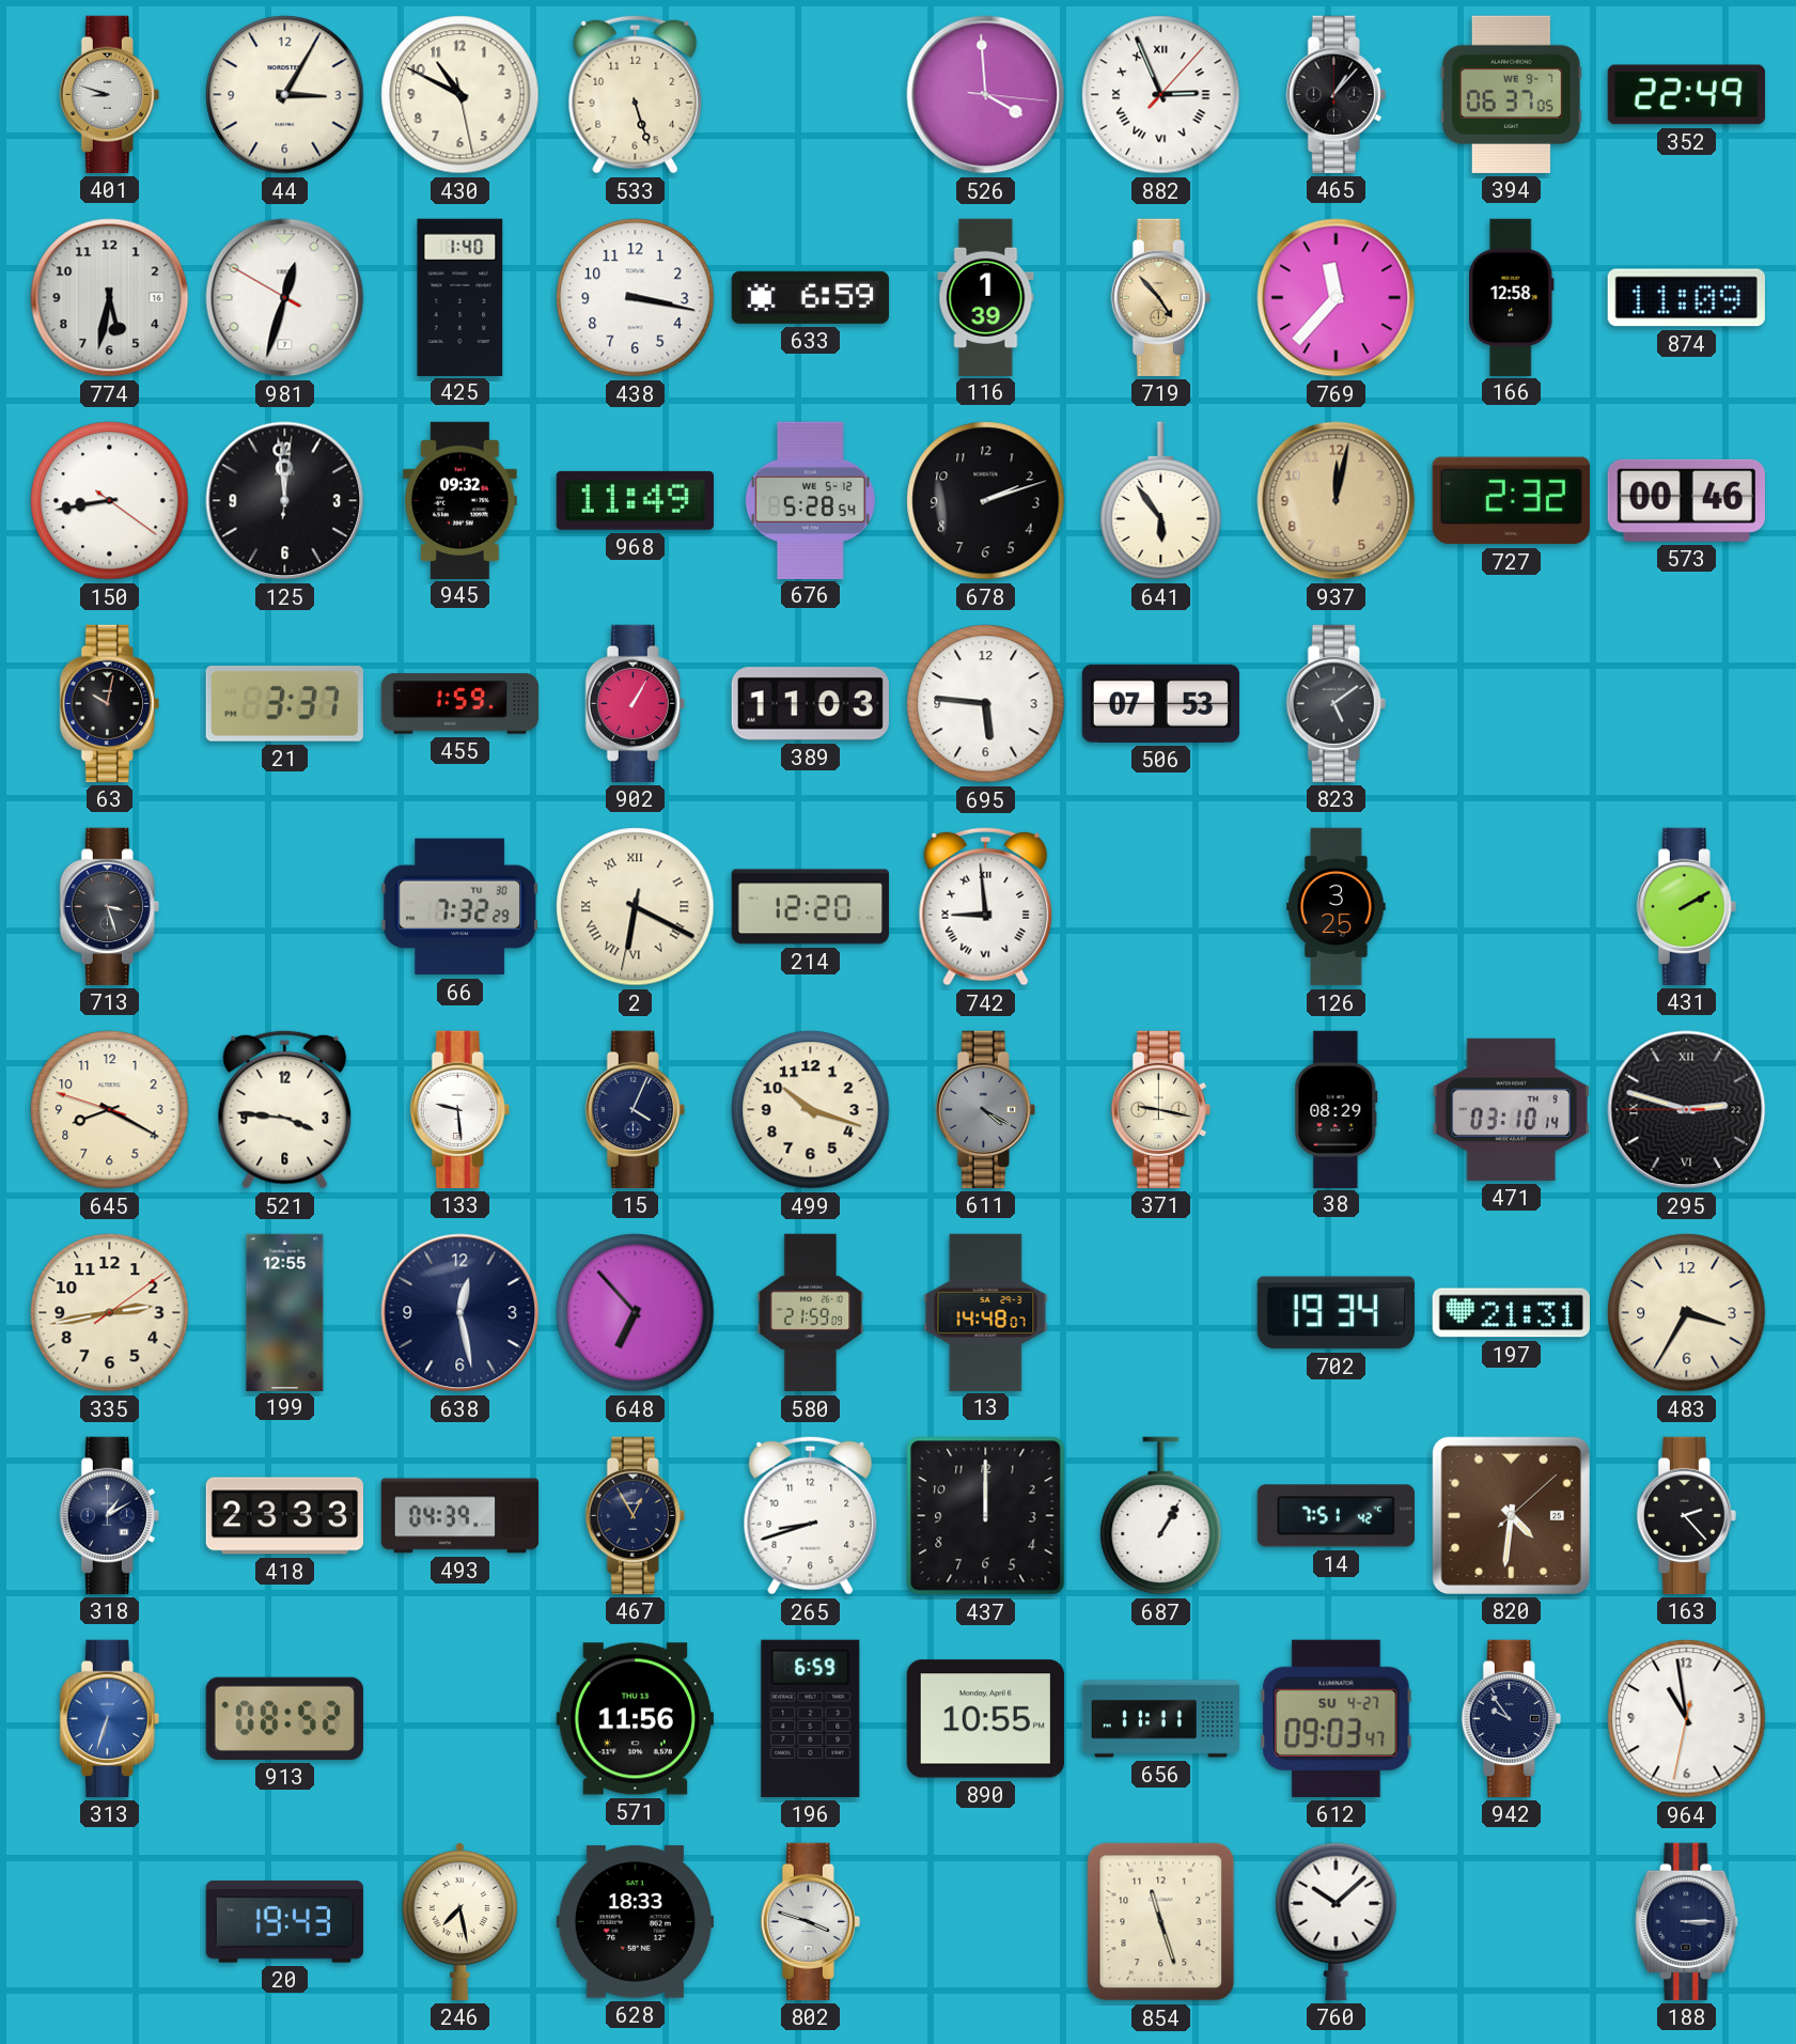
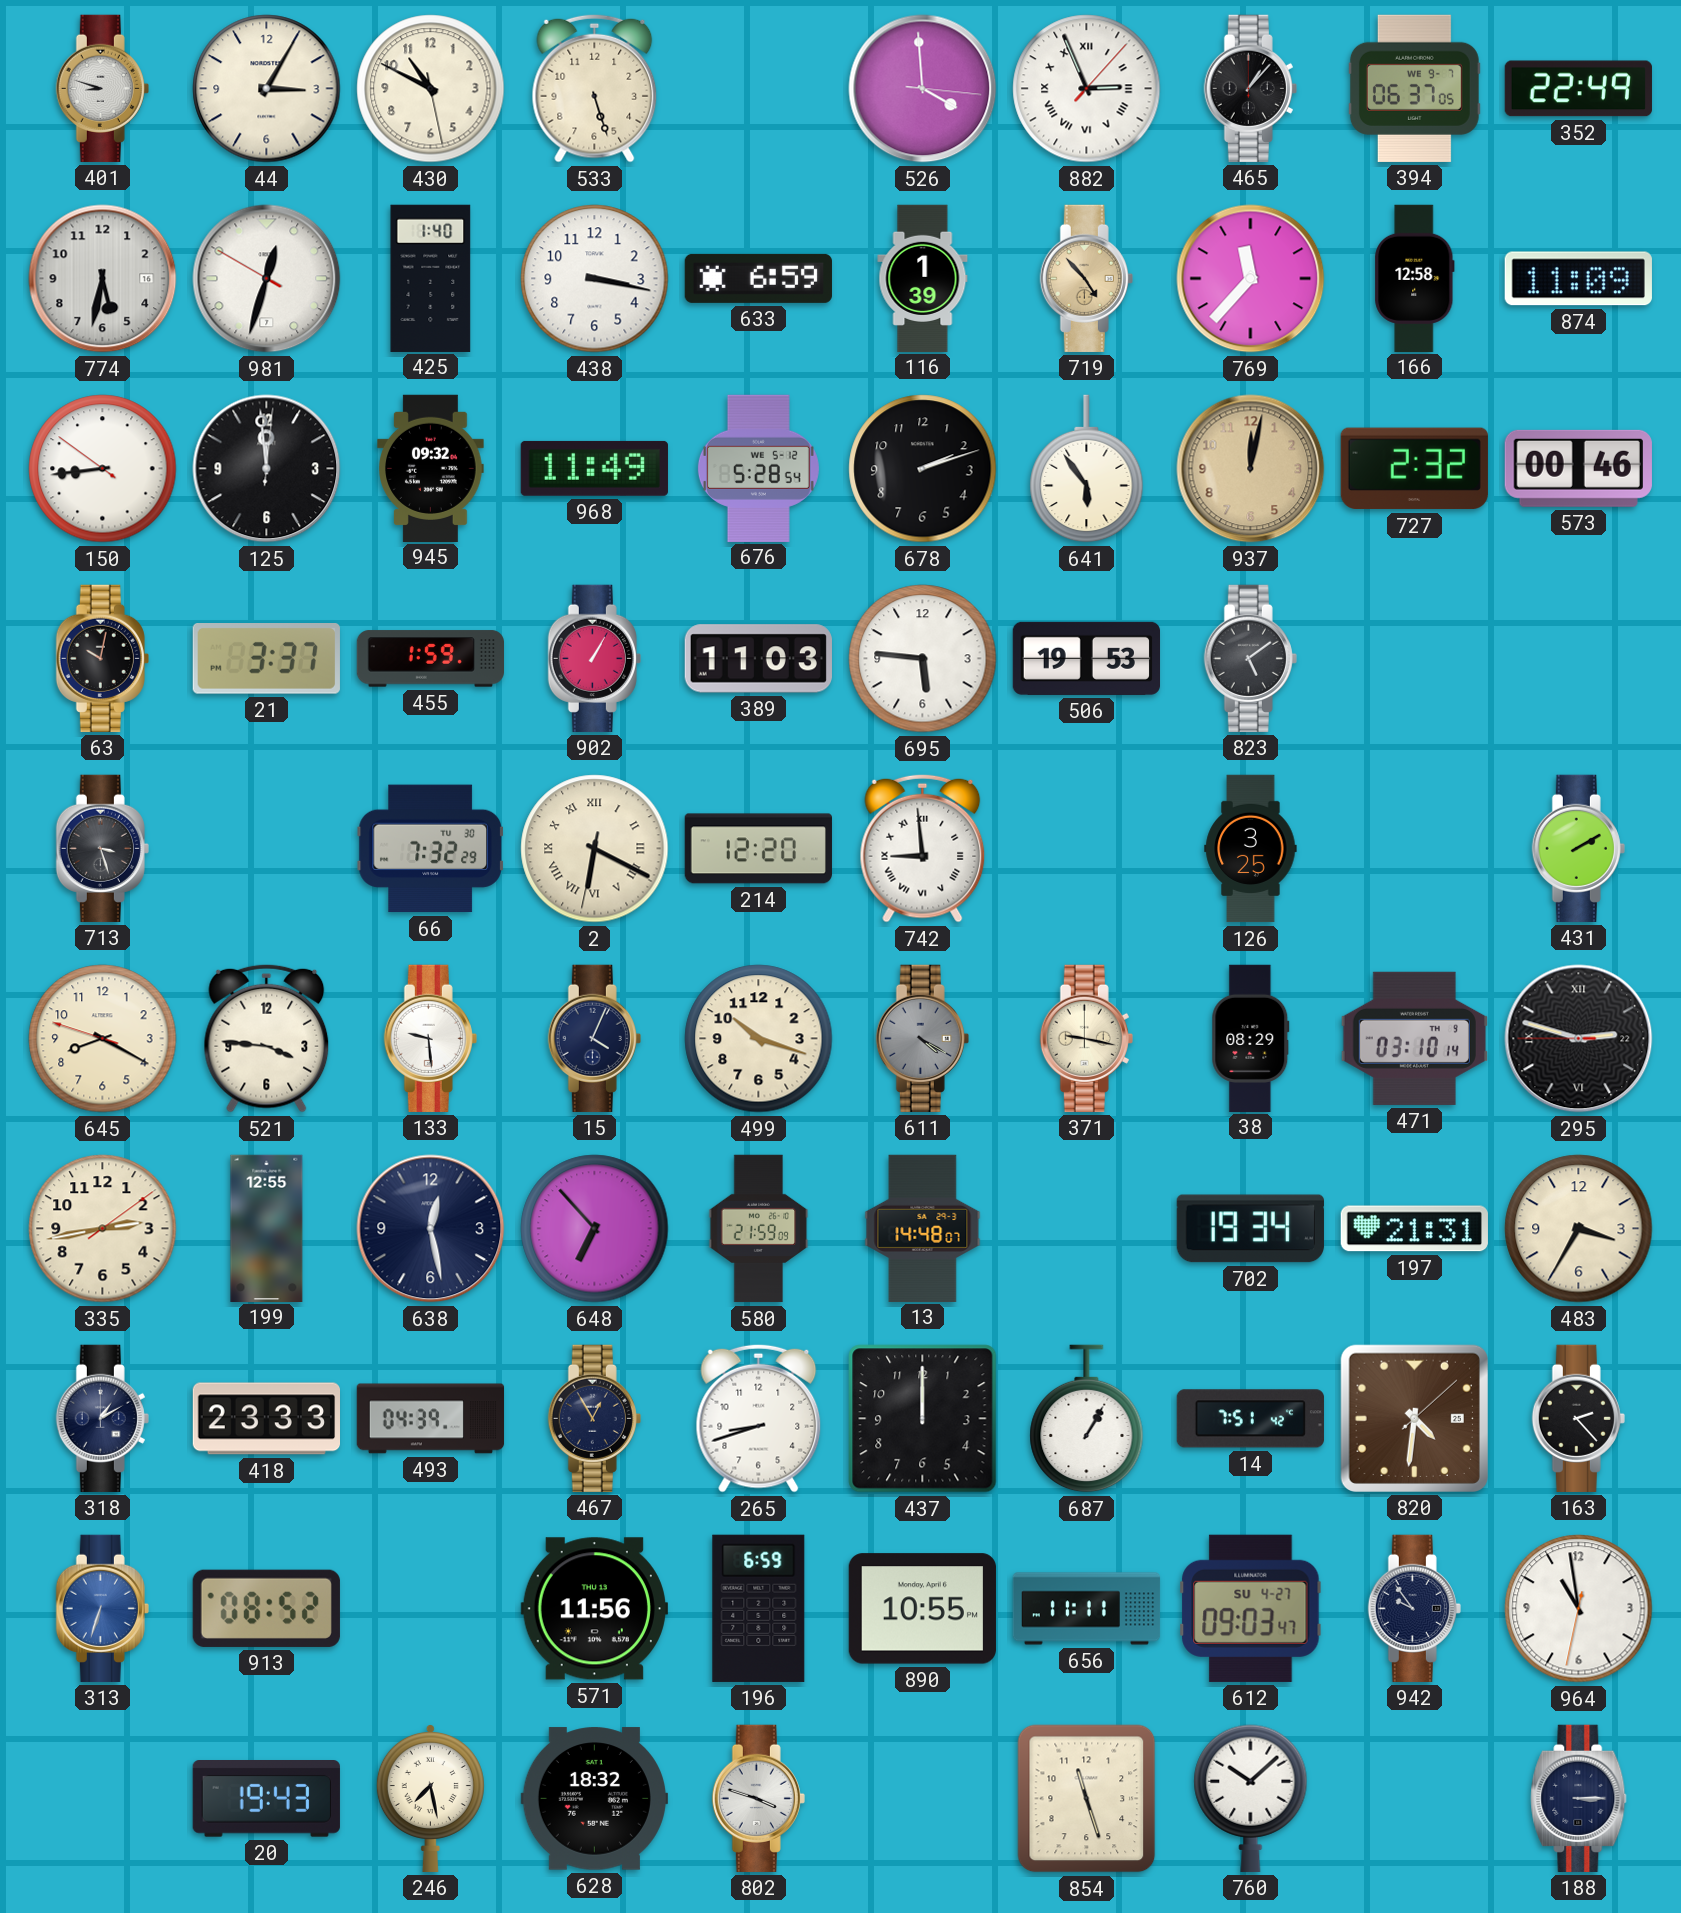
150: 8:43:21 -> 8:43:51 (103, 469)
506: 07:53 -> 19:53 (1086, 658)
628: 18:33 -> 18:32 (594, 1799)
